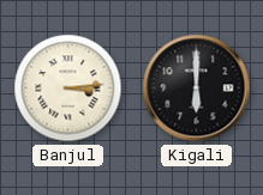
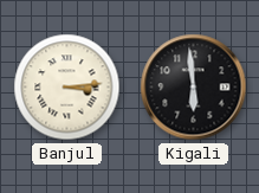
Kigali: 6:00 -> 5:59 (194, 88)
